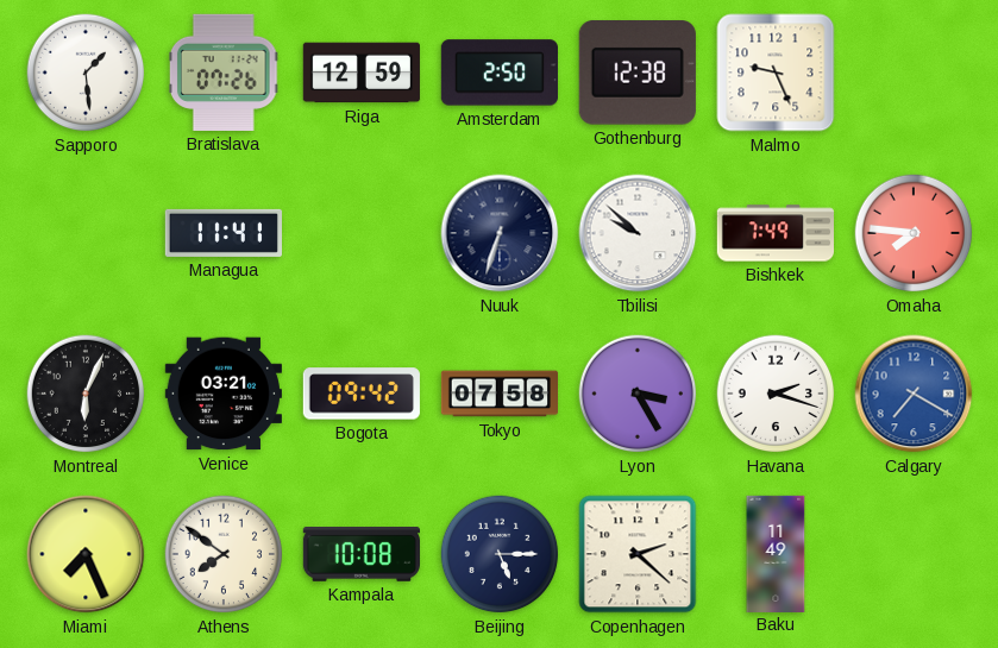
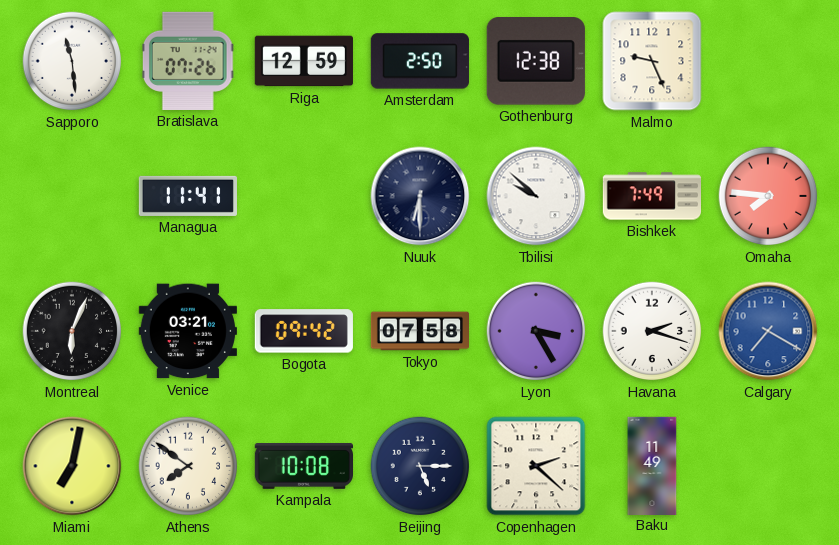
Sapporo: 1:29 -> 11:29 (72, 61)
Nuuk: 6:33 -> 6:30 (420, 196)
Miami: 7:26 -> 7:02 (72, 466)
